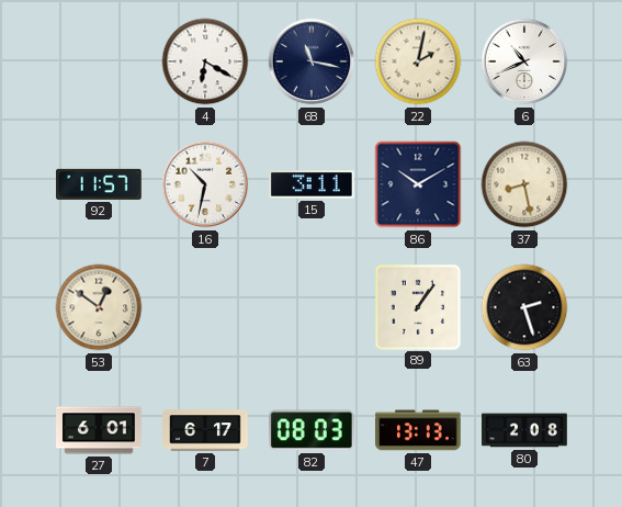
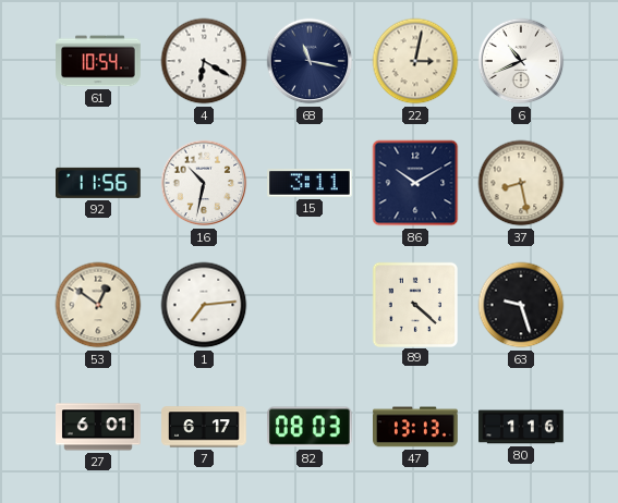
61: none -> 10:54 (98, 61)
22: 2:02 -> 3:02 (415, 61)
92: 11:57 -> 11:56 (99, 183)
1: none -> 7:14 (204, 305)
89: 1:06 -> 4:22 (414, 304)
63: 2:27 -> 9:27 (521, 305)
80: 2:08 -> 1:16 (521, 427)
